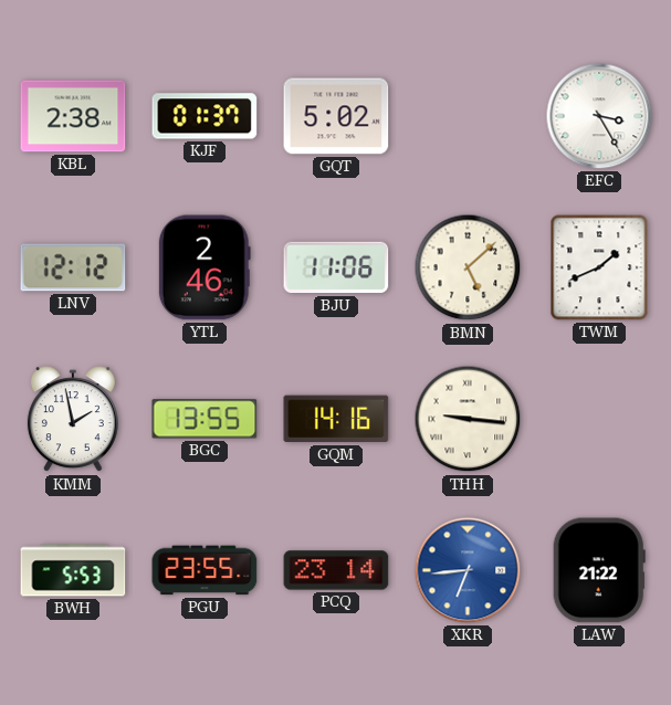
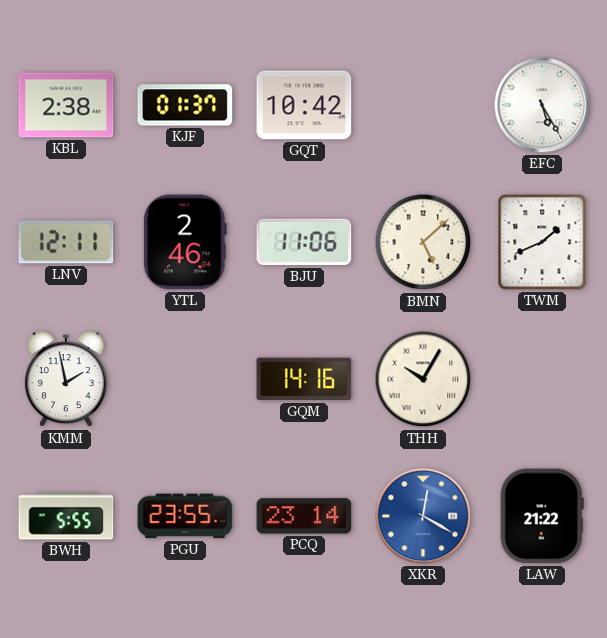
GQT: 5:02 -> 10:42 (304, 105)
EFC: 3:25 -> 5:25 (542, 105)
LNV: 12:12 -> 12:11 (66, 242)
BGC: 13:55 -> none (205, 419)
THH: 9:16 -> 10:05 (423, 379)
BWH: 5:53 -> 5:55 (66, 516)
XKR: 6:44 -> 12:20 (423, 516)
